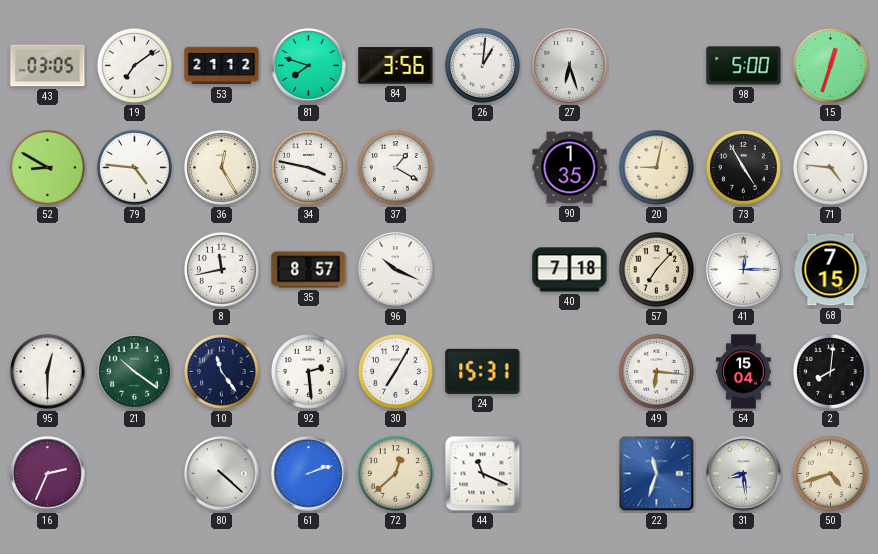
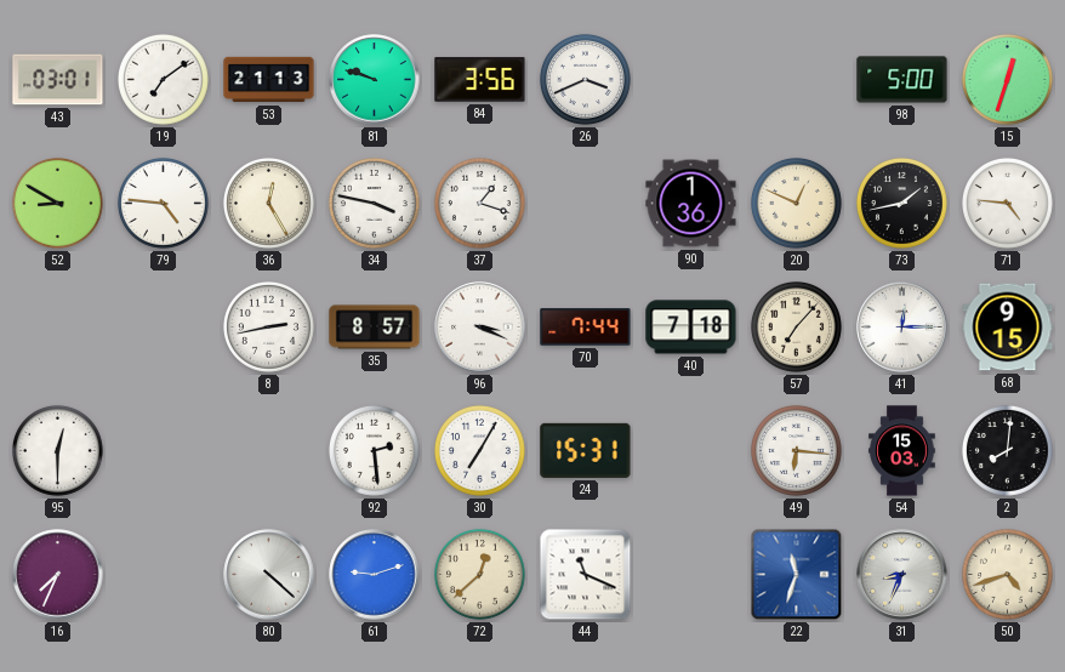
43: 03:05 -> 03:01 (58, 80)
53: 21:12 -> 21:13 (269, 80)
81: 7:48 -> 9:48 (375, 80)
26: 1:01 -> 3:41 (585, 79)
27: 6:27 -> none (570, 66)
37: 1:20 -> 1:18 (479, 203)
90: 1:35 -> 1:36 (691, 204)
20: 9:02 -> 12:49 (796, 203)
73: 4:55 -> 1:43 (901, 203)
8: 11:43 -> 2:43 (268, 326)
96: 10:19 -> 3:19 (480, 328)
70: none -> 7:44 (586, 328)
68: 7:15 -> 9:15 (1008, 328)
21: 10:21 -> none (134, 371)
10: 11:24 -> none (221, 371)
54: 15:04 -> 15:03 (902, 451)
16: 2:34 -> 7:34 (58, 575)
61: 2:12 -> 9:12 (375, 575)
31: 8:29 -> 8:34 (902, 575)
